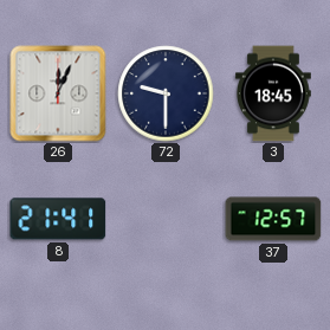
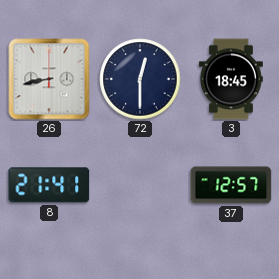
26: 12:04 -> 8:43 (49, 79)
72: 9:30 -> 12:30 (140, 79)
